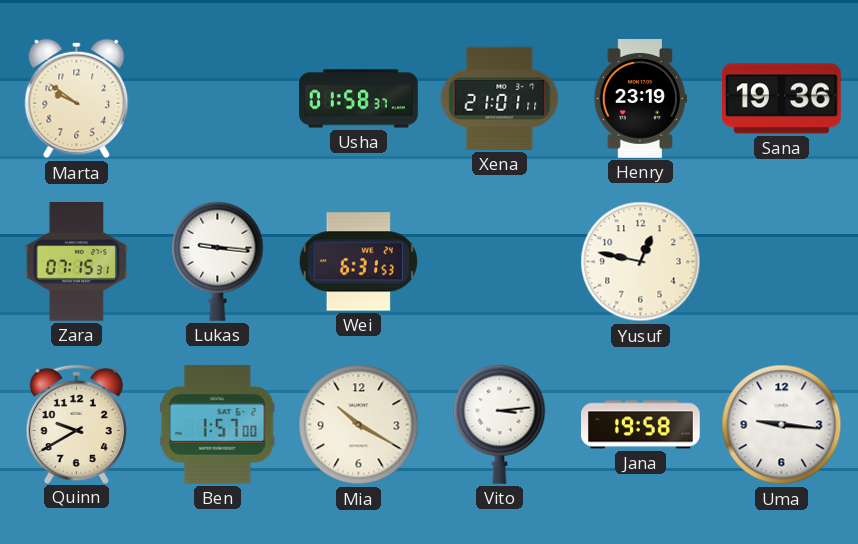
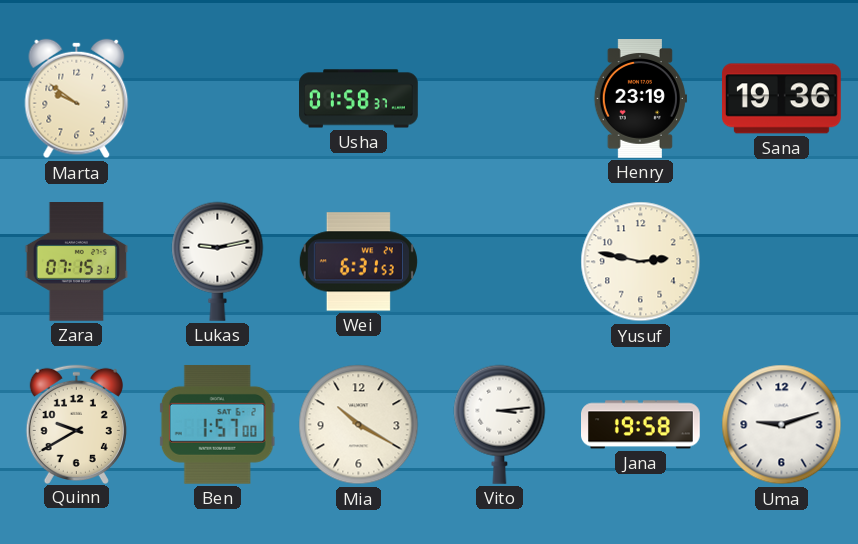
Xena: 21:01 -> none (500, 98)
Lukas: 9:16 -> 9:13 (218, 261)
Yusuf: 12:47 -> 2:47 (641, 262)
Uma: 9:16 -> 9:12 (782, 425)
